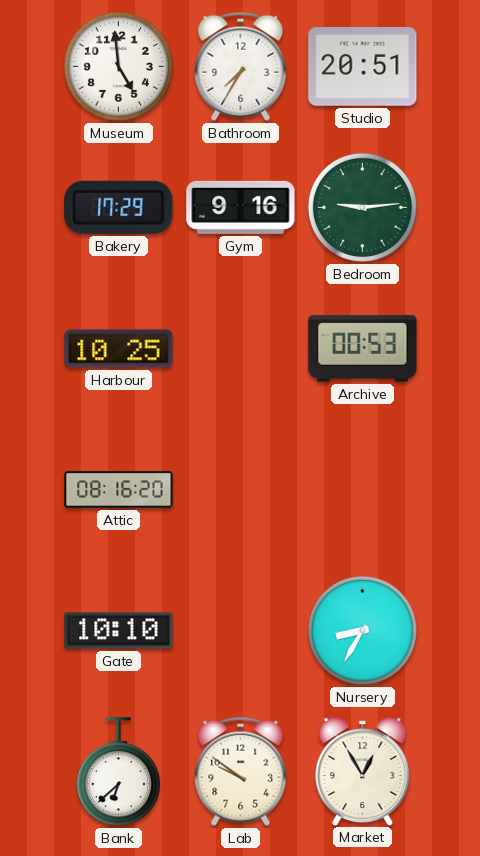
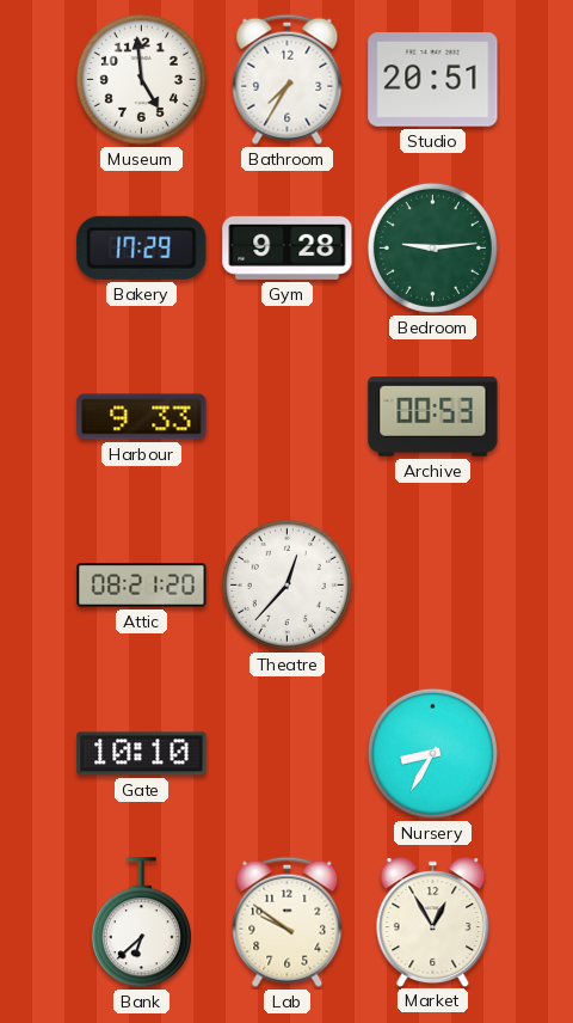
Gym: 9:16 -> 9:28 (288, 247)
Harbour: 10:25 -> 9:33 (142, 417)
Attic: 08:16 -> 08:21 (142, 586)
Theatre: none -> 12:37 (286, 584)
